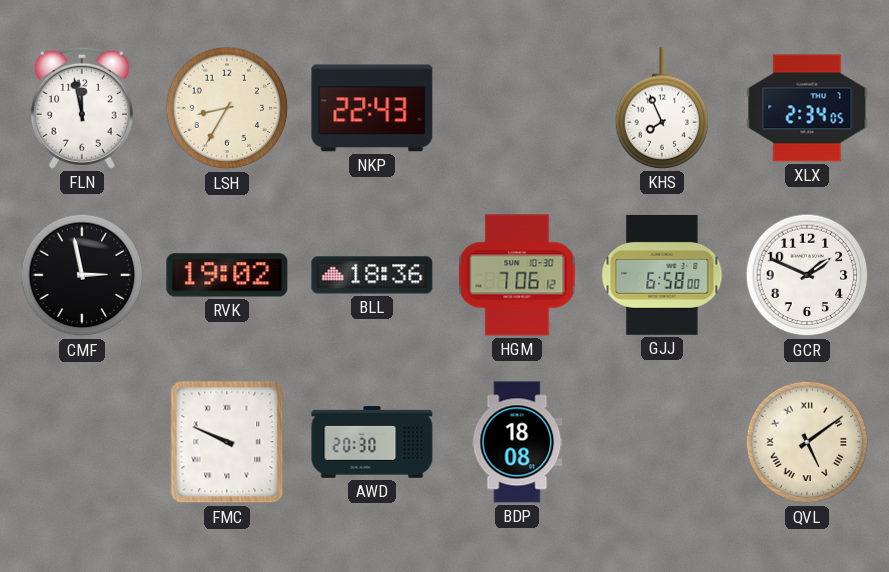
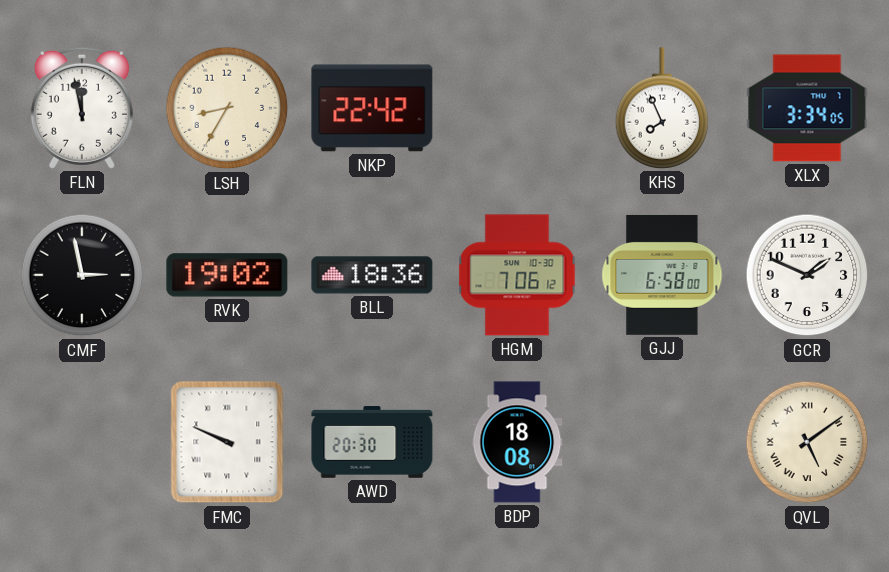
NKP: 22:43 -> 22:42 (372, 108)
XLX: 2:34 -> 3:34 (807, 108)
